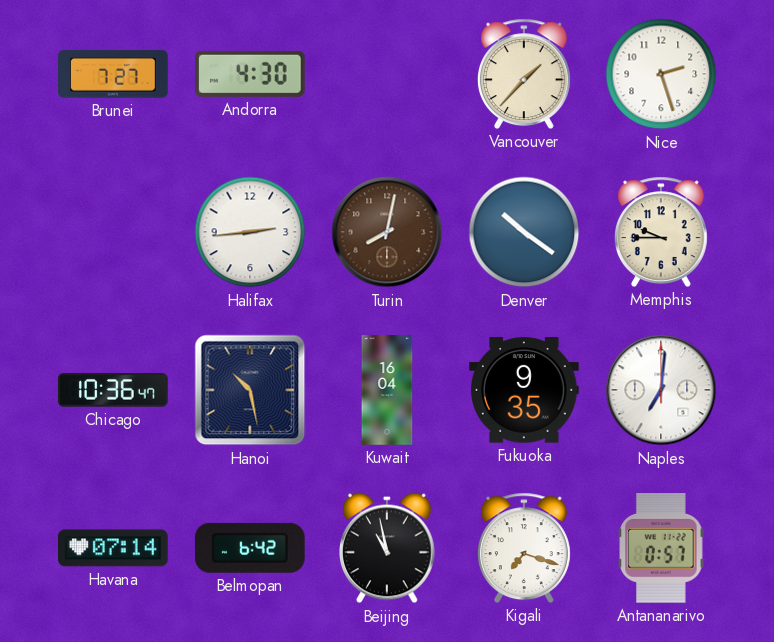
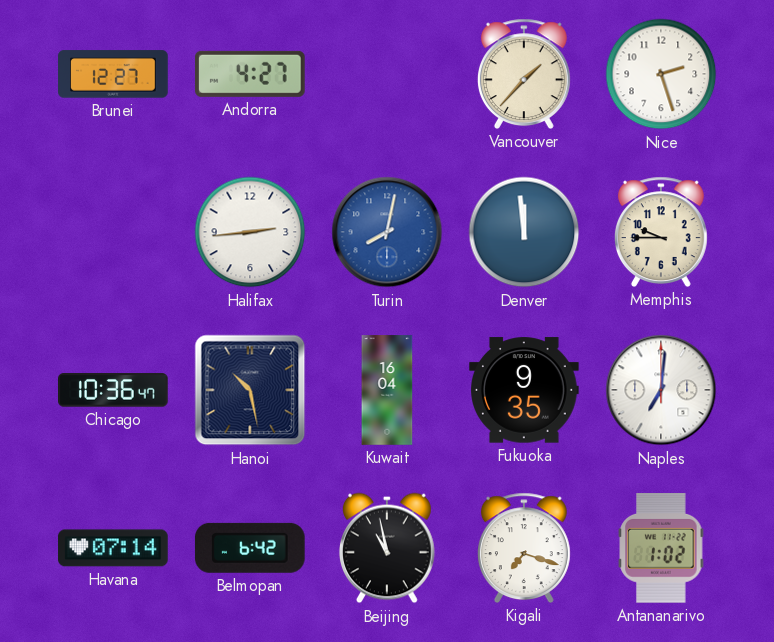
Brunei: 7:27 -> 12:27 (113, 74)
Andorra: 4:30 -> 4:27 (251, 74)
Turin dial: brown -> blue (387, 232)
Denver: 10:21 -> 11:59 (524, 232)
Antananarivo: 0:57 -> 1:02 (661, 549)
